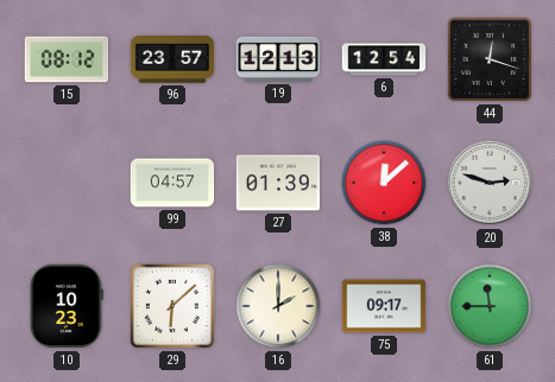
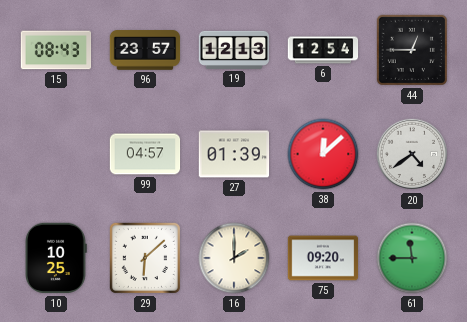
15: 08:12 -> 08:43 (56, 50)
44: 12:18 -> 12:45 (412, 50)
20: 2:48 -> 4:39 (412, 154)
10: 10:23 -> 10:25 (56, 258)
75: 09:17 -> 09:20 (323, 258)
